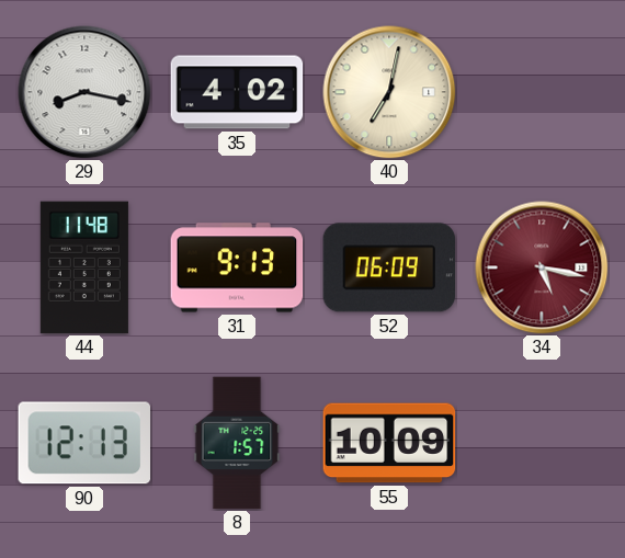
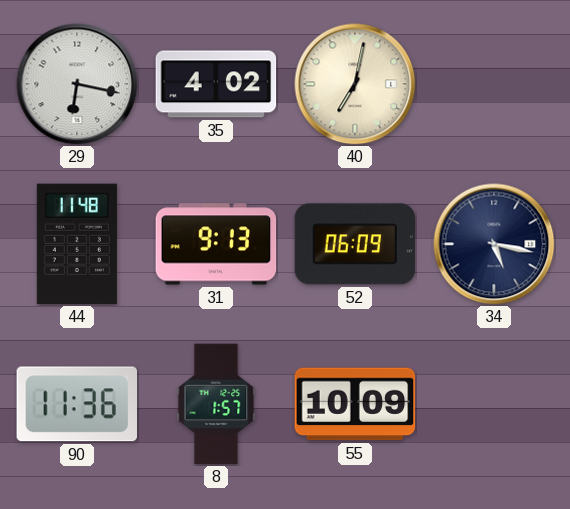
29: 8:17 -> 6:17 (77, 84)
34 dial: burgundy -> navy (494, 244)
90: 12:13 -> 11:36 (77, 404)
